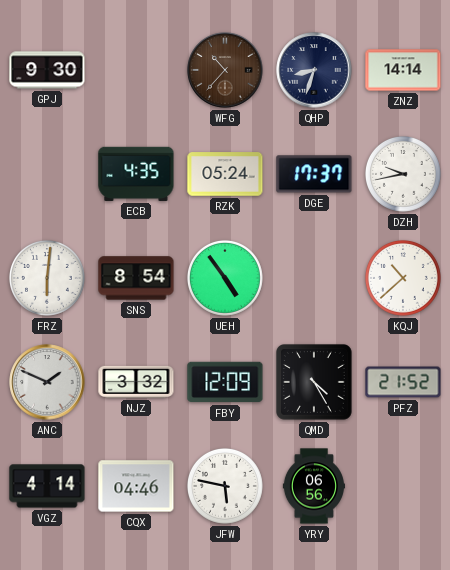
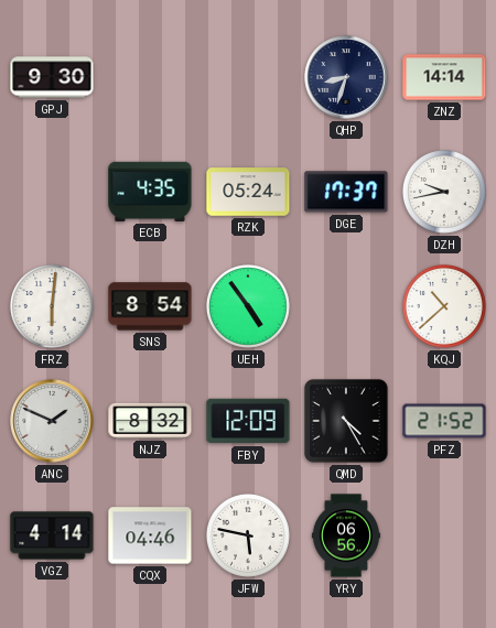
WFG: 10:37 -> none (225, 70)
NJZ: 3:32 -> 8:32 (150, 421)
